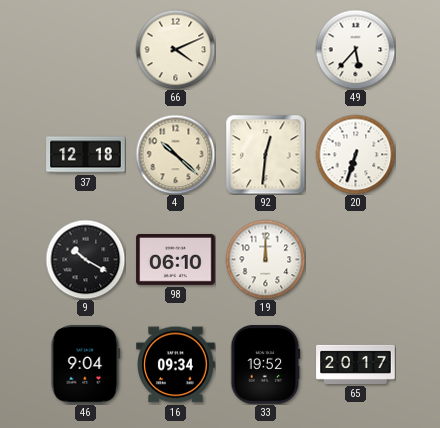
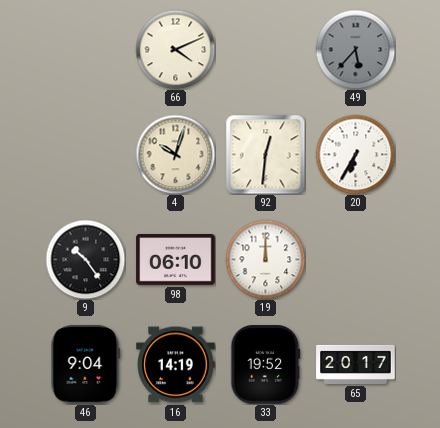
49 dial: white -> grey (355, 49)
37: 12:18 -> none (86, 155)
4: 10:22 -> 10:03 (175, 154)
20: 6:33 -> 6:35 (355, 154)
9: 10:20 -> 10:24 (85, 259)
16: 09:34 -> 14:19 (176, 365)
